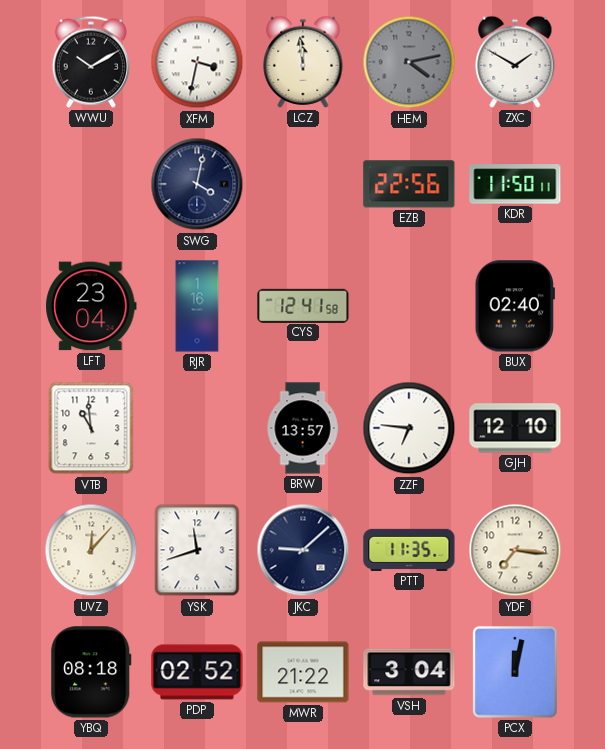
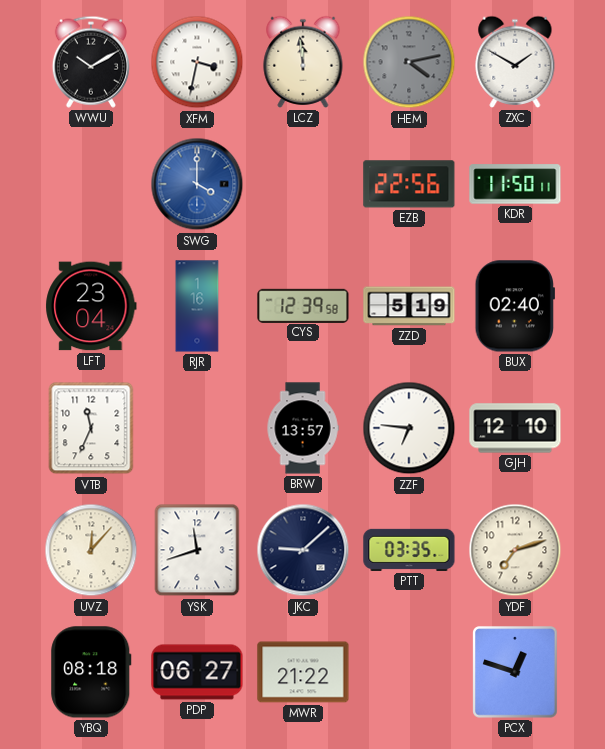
SWG: 4:02 -> 4:00 (197, 184)
SWG dial: navy -> blue (197, 184)
CYS: 12:41 -> 12:39 (303, 305)
ZZD: none -> 5:19 (409, 306)
VTB: 10:59 -> 11:34 (91, 428)
PTT: 11:35 -> 03:35 (409, 550)
YDF: 7:16 -> 7:12 (515, 550)
PDP: 02:52 -> 06:27 (197, 672)
VSH: 3:04 -> none (409, 672)
PCX: 12:02 -> 12:48 (515, 672)
